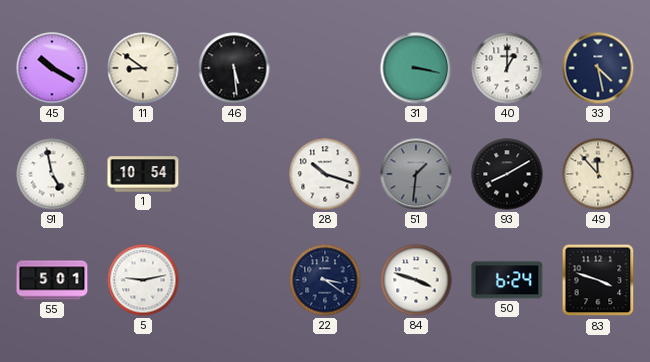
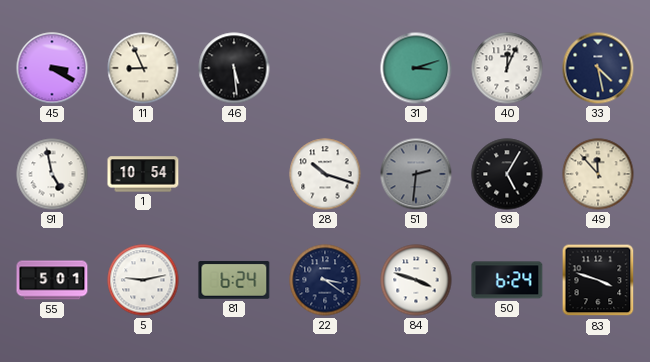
45: 10:20 -> 3:20 (52, 68)
11: 8:51 -> 8:56 (143, 68)
31: 3:17 -> 3:12 (416, 68)
40: 1:00 -> 12:04 (507, 68)
51: 1:31 -> 2:31 (416, 174)
93: 8:10 -> 5:05 (507, 174)
81: none -> 6:24 (234, 280)
